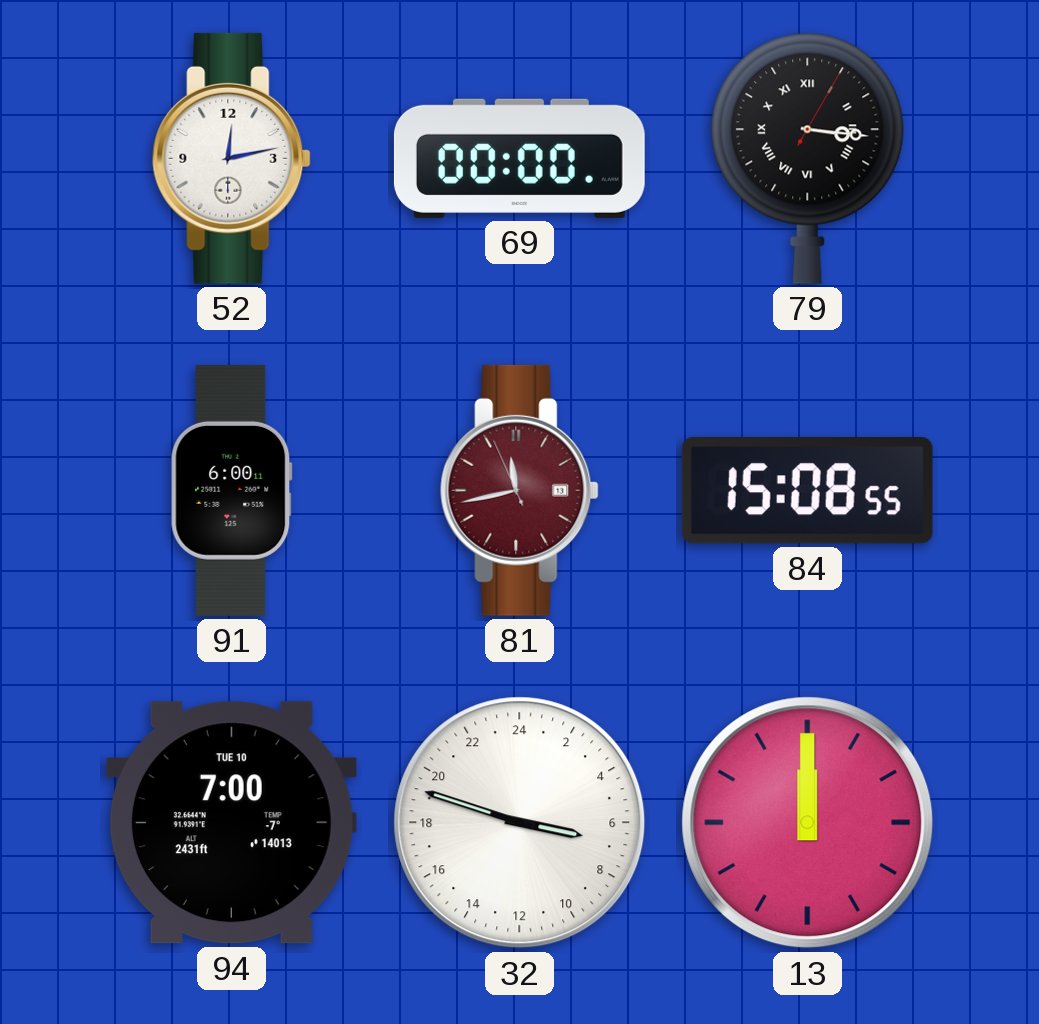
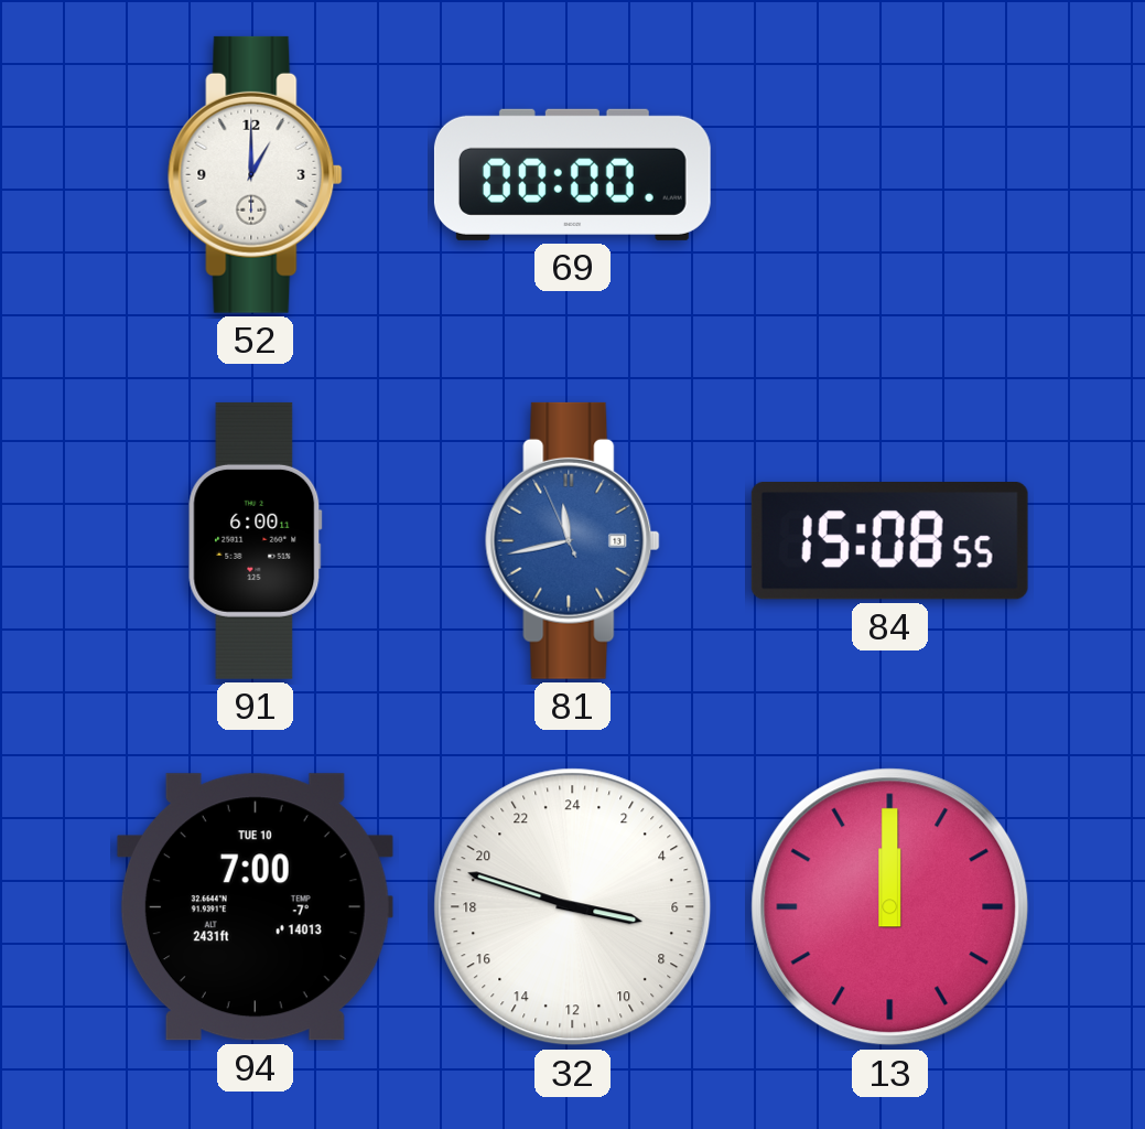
52: 12:13 -> 1:00 (256, 174)
79: 3:16 -> none (808, 158)
81 dial: burgundy -> blue (573, 540)
